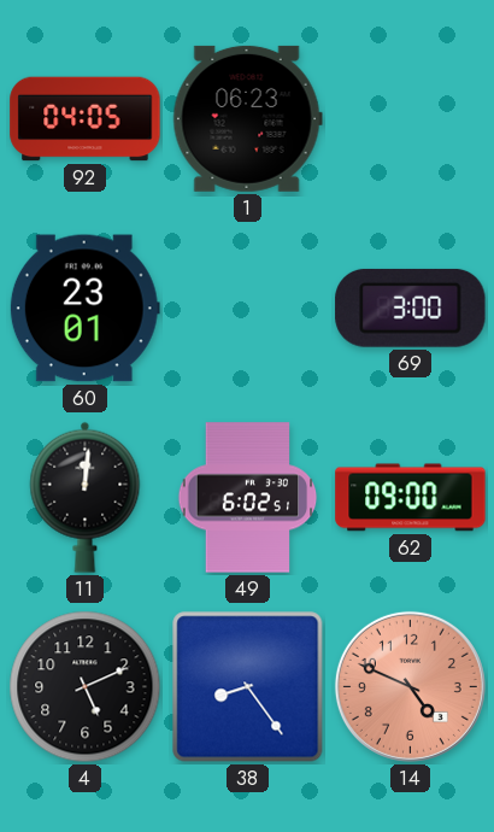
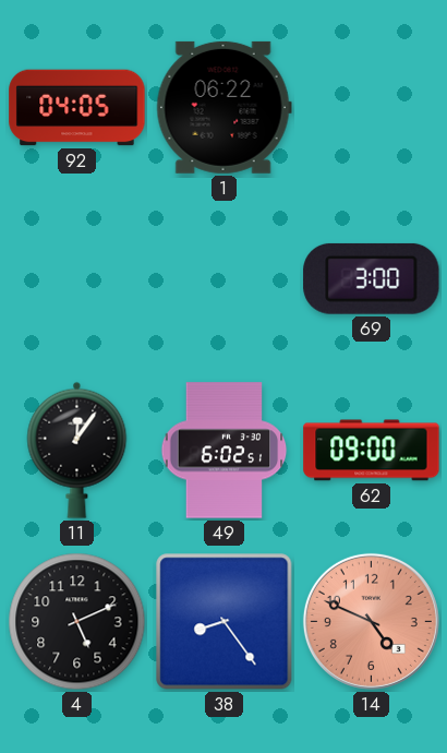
1: 06:23 -> 06:22 (224, 107)
60: 23:01 -> none (84, 309)
11: 12:01 -> 12:06 (77, 450)
